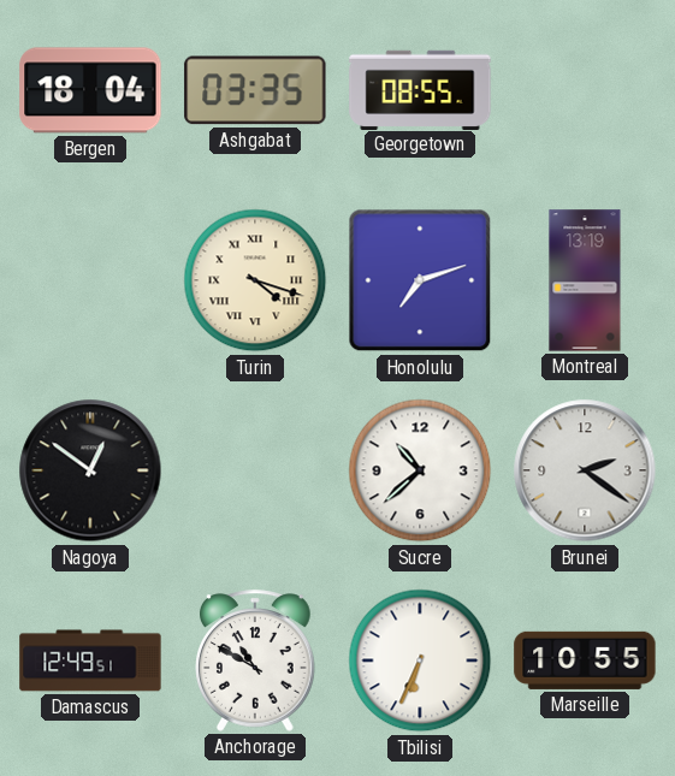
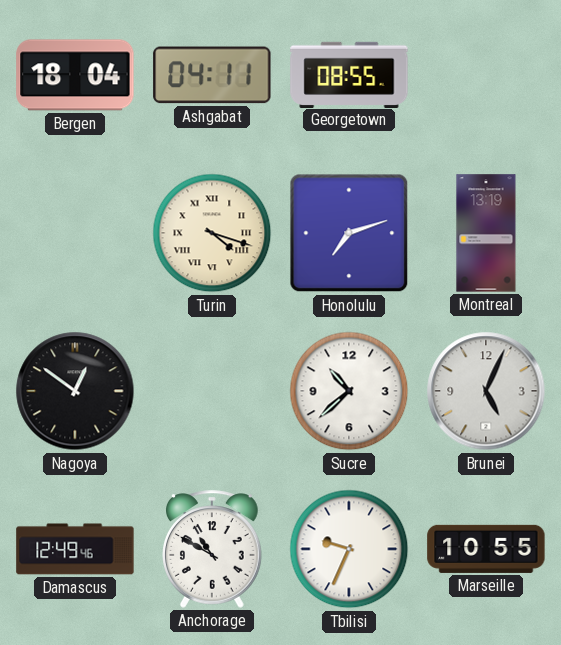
Ashgabat: 03:35 -> 04:11 (212, 75)
Brunei: 2:21 -> 5:04 (486, 391)
Damascus: 12:49:51 -> 12:49:46 (75, 549)
Tbilisi: 6:34 -> 9:34 (349, 549)
